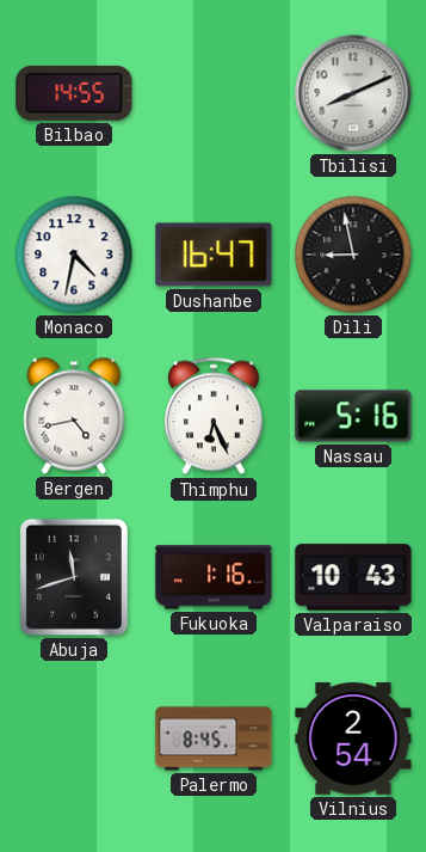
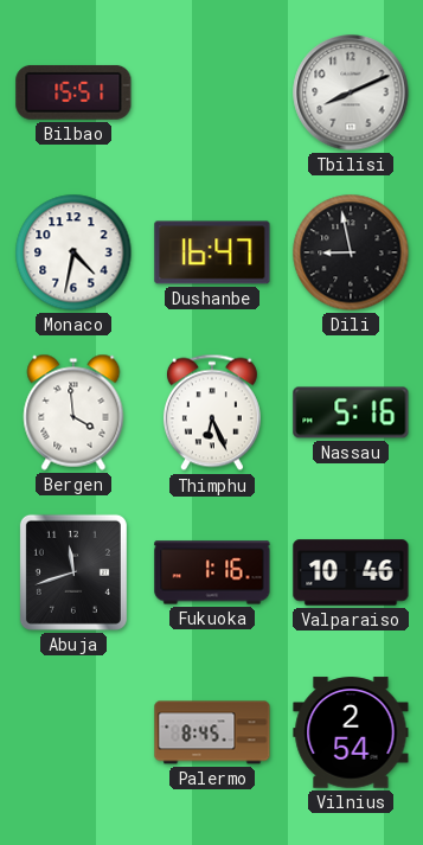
Bilbao: 14:55 -> 15:51 (73, 92)
Bergen: 4:43 -> 3:59 (73, 412)
Valparaiso: 10:43 -> 10:46 (351, 572)
